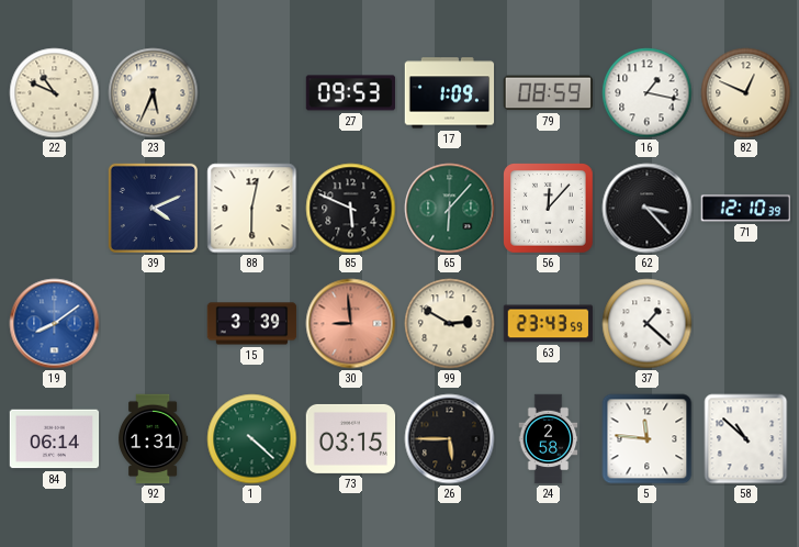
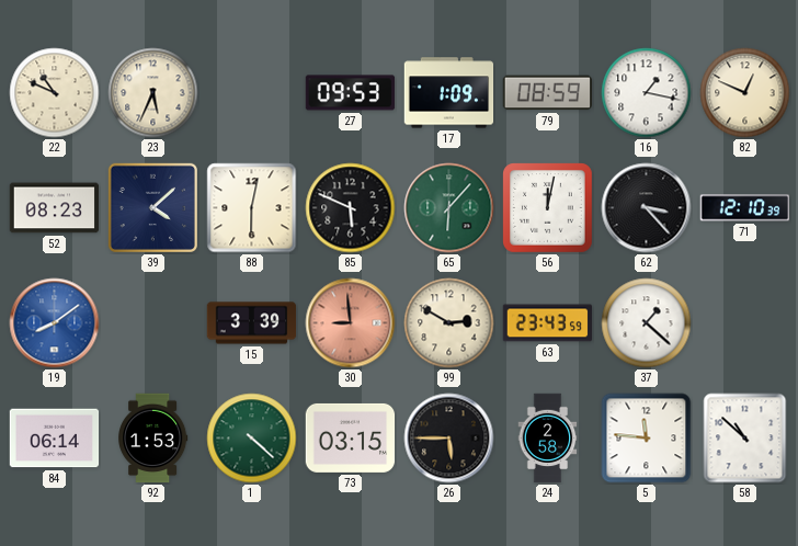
52: none -> 08:23 (55, 208)
39: 4:11 -> 4:08 (152, 207)
56: 12:07 -> 12:02 (548, 208)
92: 1:31 -> 1:53 (153, 439)
